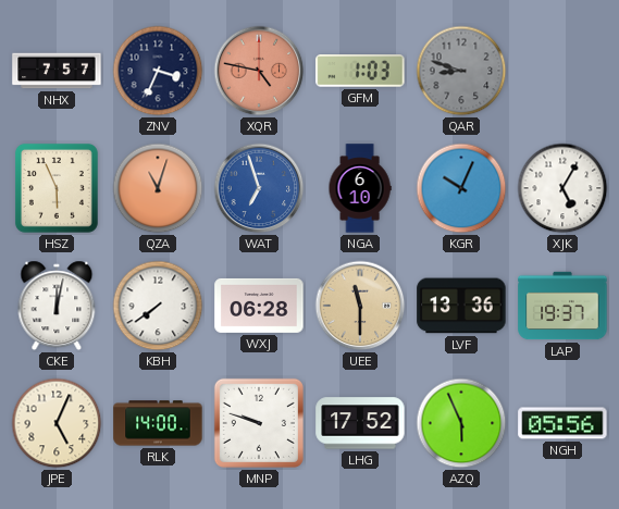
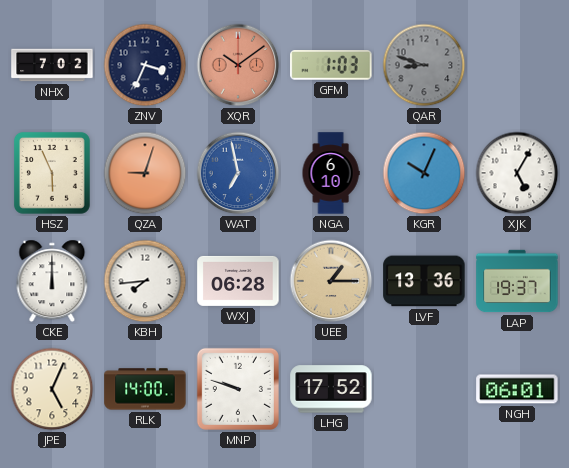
NHX: 7:57 -> 7:02 (52, 65)
XQR: 4:47 -> 10:09 (238, 65)
QZA: 11:03 -> 9:03 (145, 173)
WAT: 6:57 -> 6:58 (238, 173)
CKE: 12:02 -> 12:00 (52, 281)
KBH: 7:39 -> 7:44 (145, 281)
UEE: 11:30 -> 1:15 (331, 281)
AZQ: 5:56 -> none (461, 423)
NGH: 05:56 -> 06:01 (517, 389)
